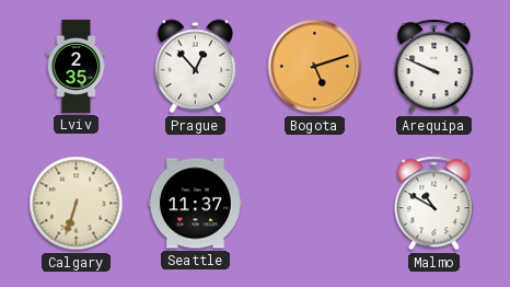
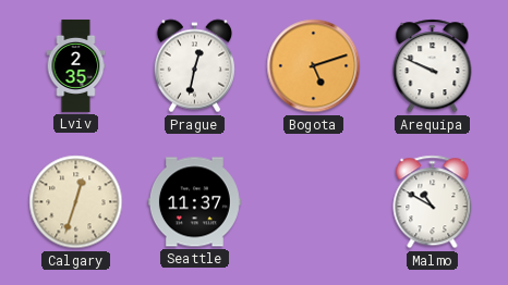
Prague: 12:53 -> 12:32 (194, 66)
Calgary: 6:33 -> 12:33 (76, 202)
